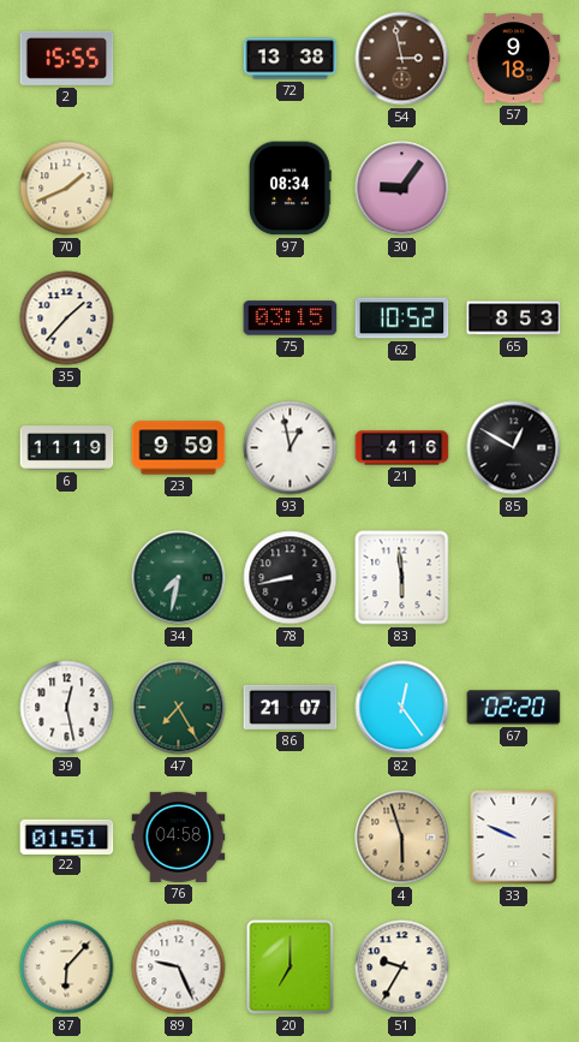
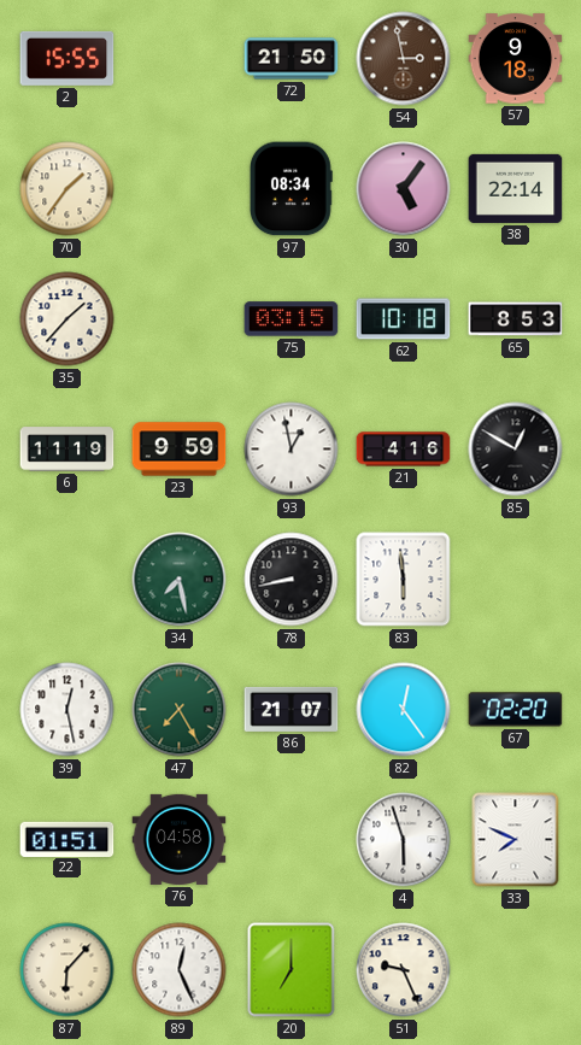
72: 13:38 -> 21:50 (292, 59)
70: 1:41 -> 1:36 (68, 189)
30: 9:06 -> 5:06 (404, 189)
38: none -> 22:14 (516, 188)
62: 10:52 -> 10:18 (404, 319)
34: 7:32 -> 7:28 (180, 580)
4 dial: champagne -> white (404, 840)
33: 9:49 -> 7:49 (516, 840)
89: 9:26 -> 12:26 (180, 970)
51: 9:35 -> 9:26 (404, 970)
